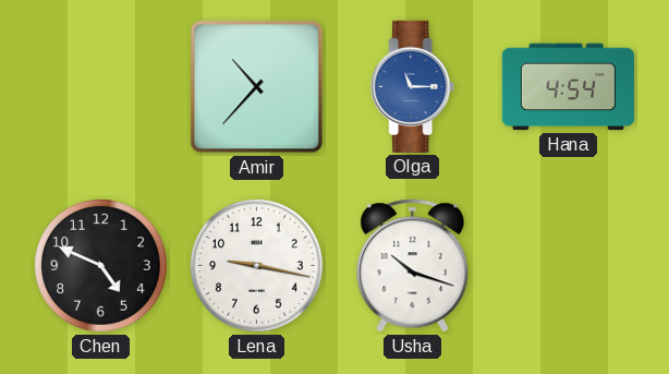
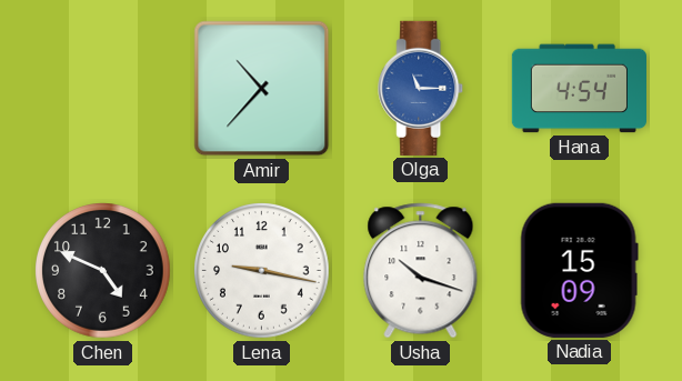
Nadia: none -> 15:09 (579, 270)
